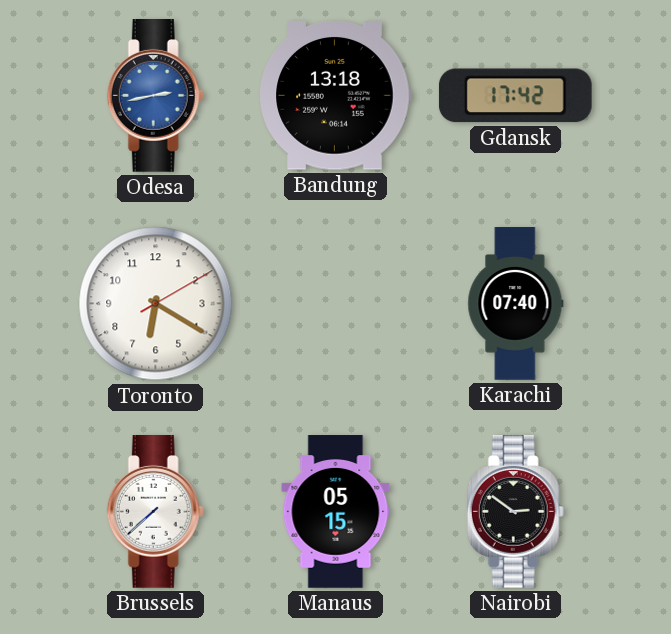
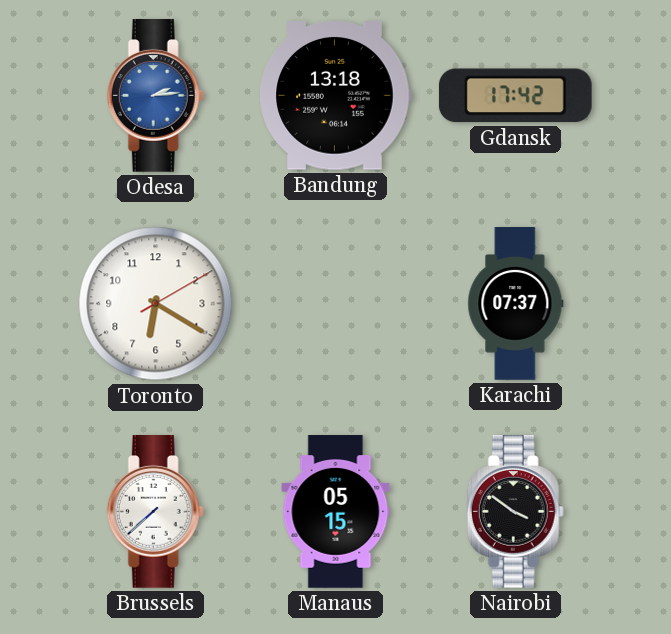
Odesa: 2:43 -> 2:14 (155, 96)
Karachi: 07:40 -> 07:37 (516, 304)
Nairobi: 2:51 -> 3:51 (515, 512)
